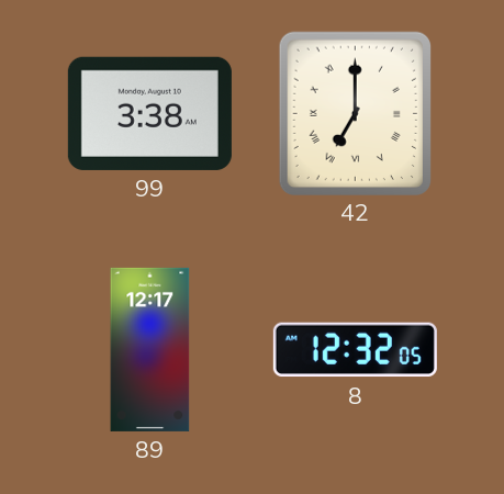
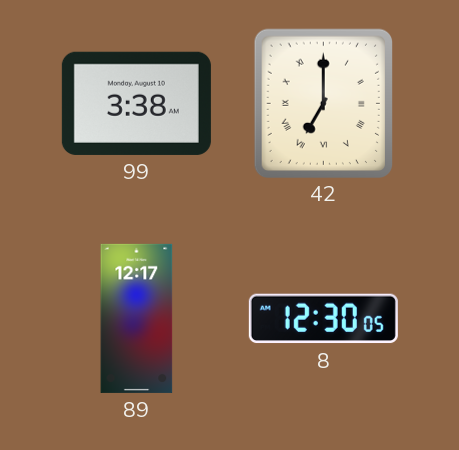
8: 12:32 -> 12:30 (323, 319)
